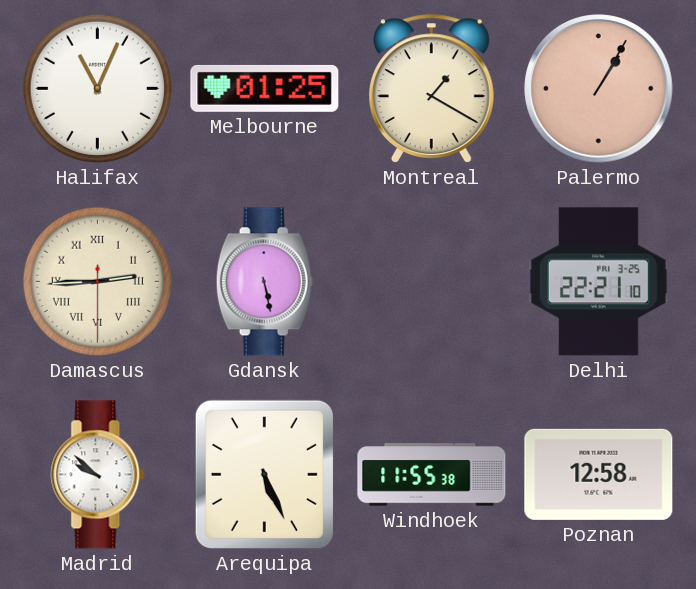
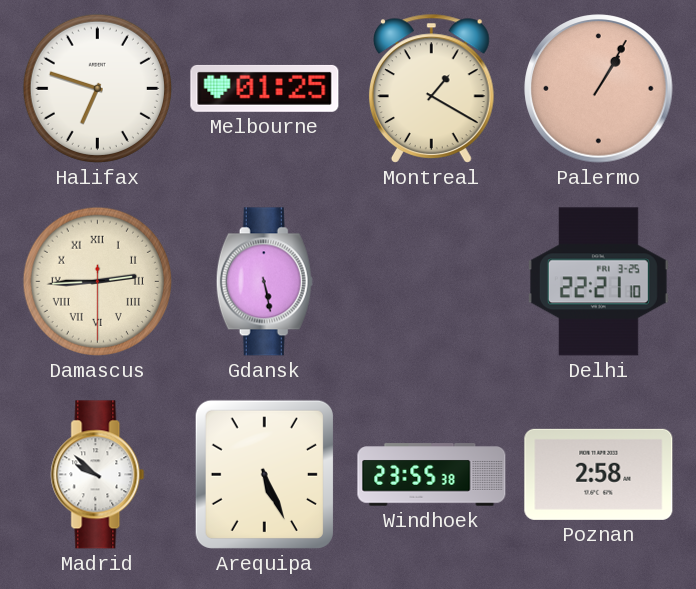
Halifax: 11:04 -> 6:48 (97, 88)
Windhoek: 11:55 -> 23:55 (432, 475)
Poznan: 12:58 -> 2:58 (599, 474)
